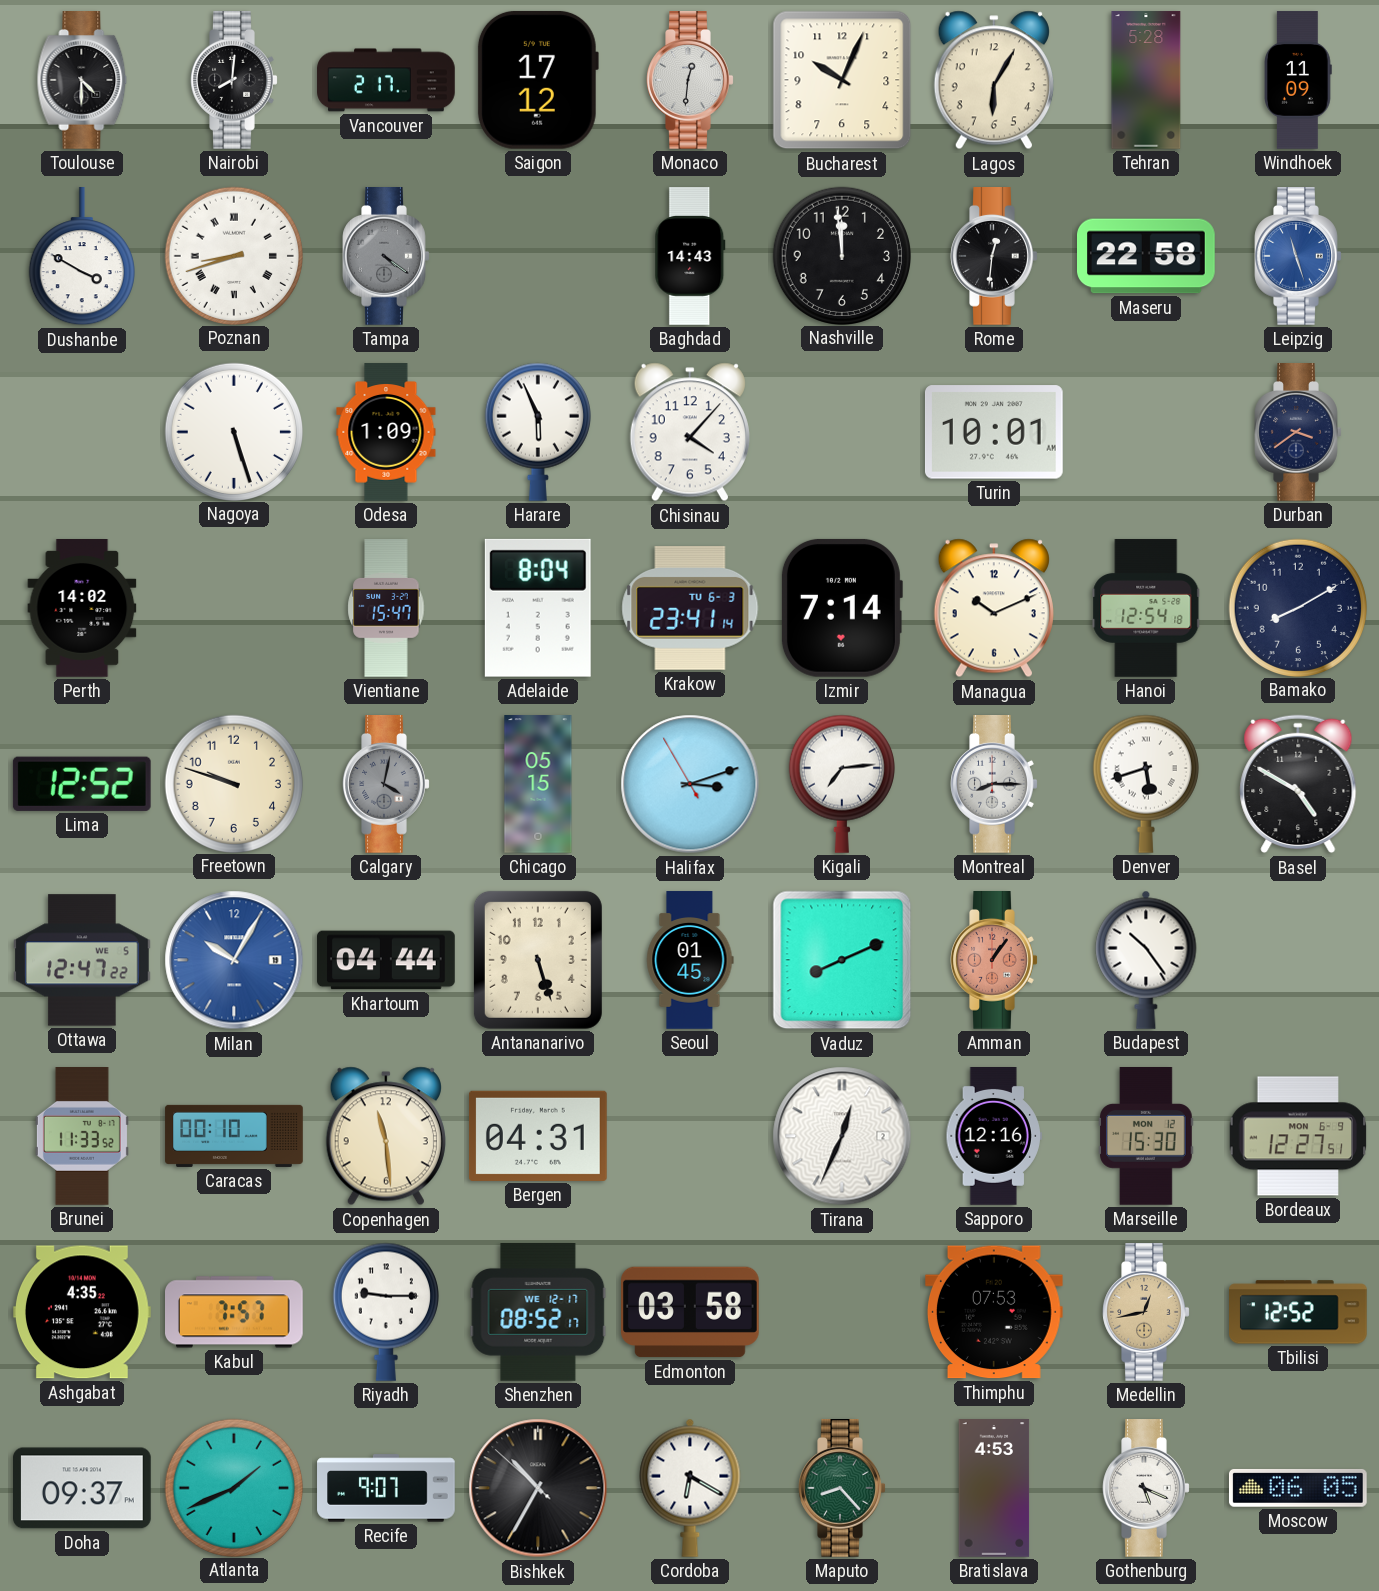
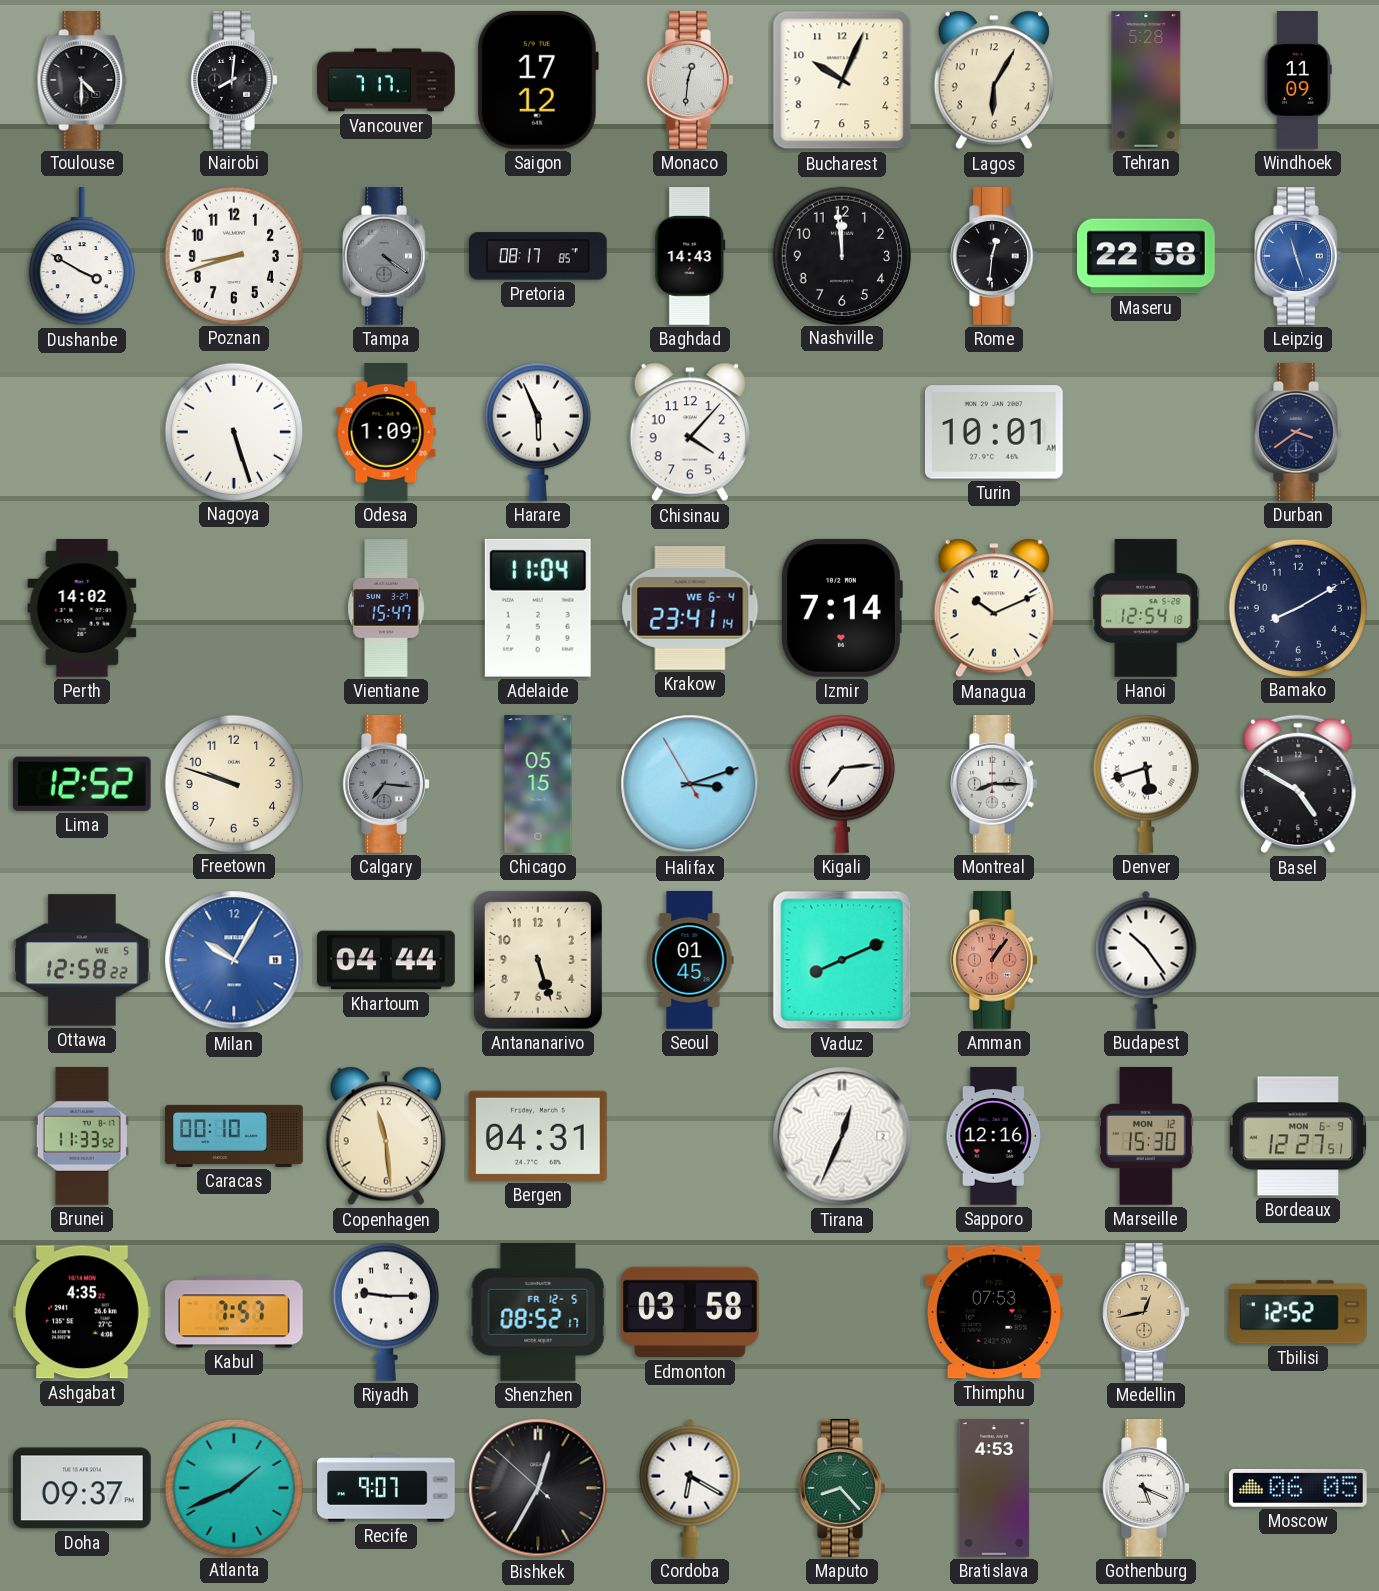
Vancouver: 2:17 -> 7:17 (386, 80)
Poznan numerals: Roman -> Arabic (233, 255)
Pretoria: none -> 08:17 (539, 256)
Adelaide: 8:04 -> 11:04 (538, 608)
Krakow date: TU 6-3 -> WE 6-4 (690, 609)
Calgary: 4:02 -> 7:16 (386, 785)
Ottawa: 12:47 -> 12:58 (83, 960)
Shenzhen date: WE 12-17 -> FR 12-5 (538, 1313)
Bishkek: 10:34 -> 12:34 (538, 1488)
